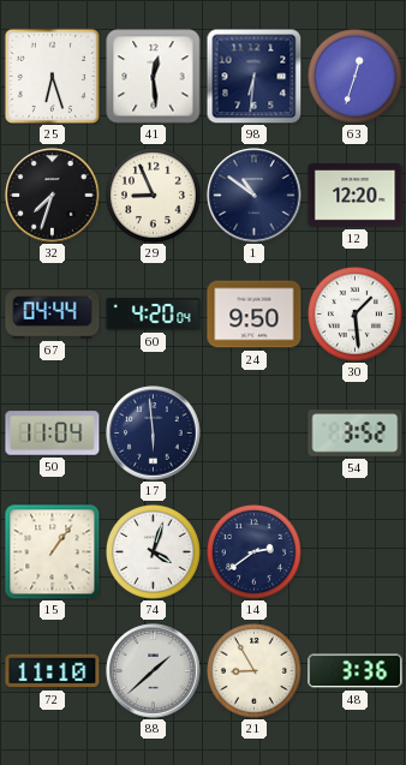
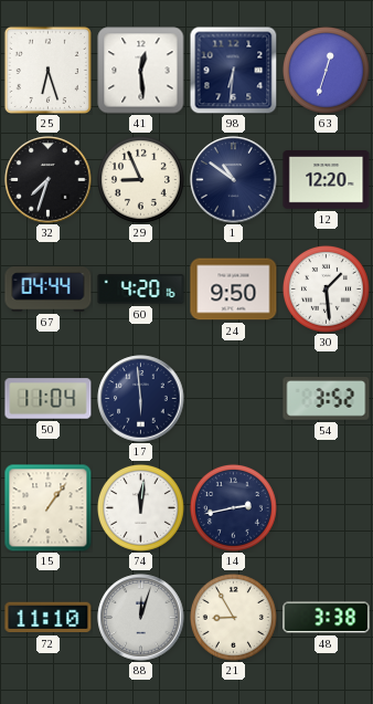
60: 4:20:04 -> 4:20:16 (141, 290)
74: 4:03 -> 12:01 (140, 507)
14: 2:39 -> 2:43 (233, 507)
88: 1:38 -> 12:03 (141, 618)
48: 3:36 -> 3:38 (327, 618)
